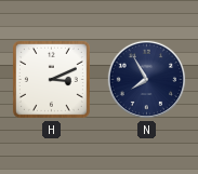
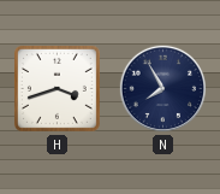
H: 3:11 -> 3:42 (57, 88)
